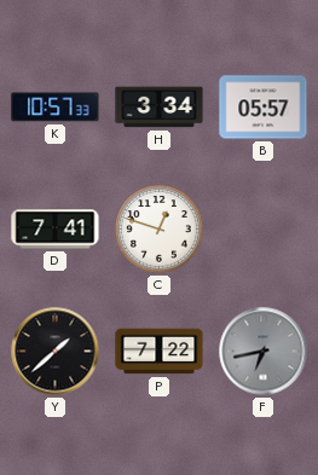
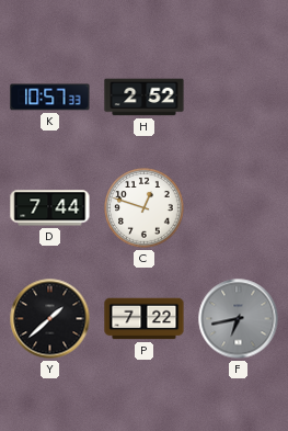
H: 3:34 -> 2:52 (145, 98)
B: 05:57 -> none (264, 108)
D: 7:41 -> 7:44 (50, 208)
